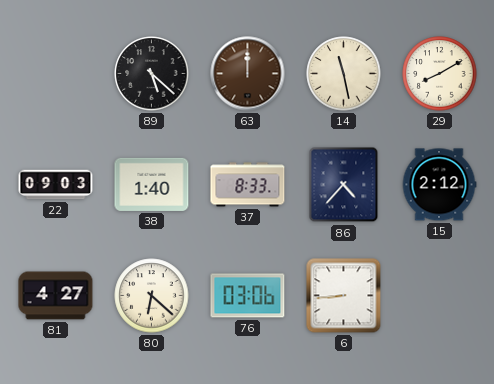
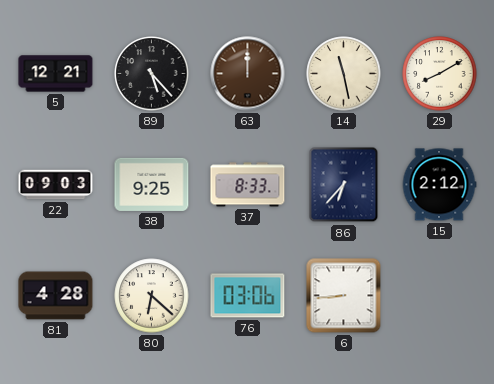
5: none -> 12:21 (56, 74)
89: 5:22 -> 5:23 (152, 74)
38: 1:40 -> 9:25 (152, 184)
86: 4:37 -> 6:37 (344, 185)
81: 4:27 -> 4:28 (56, 296)
